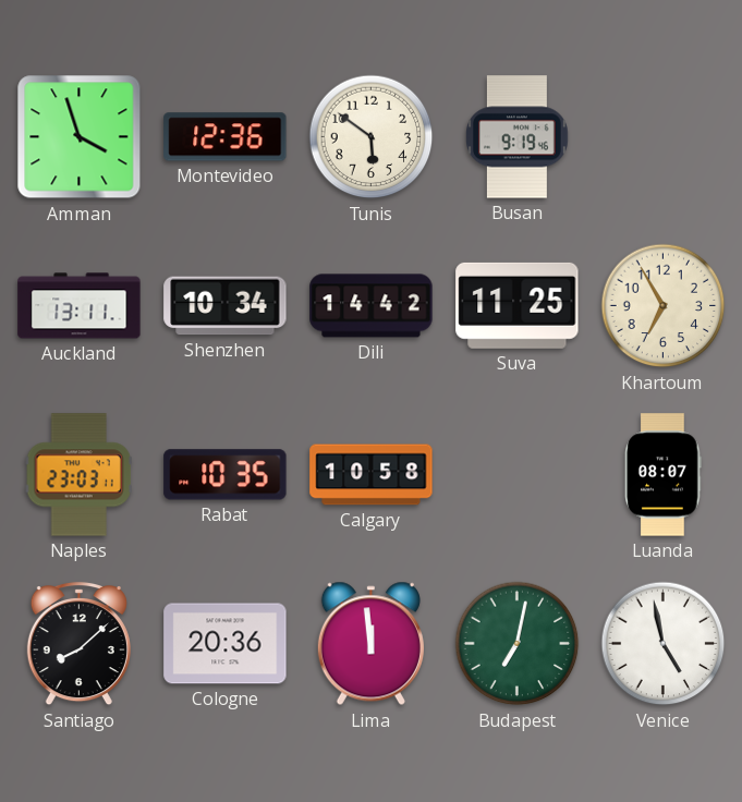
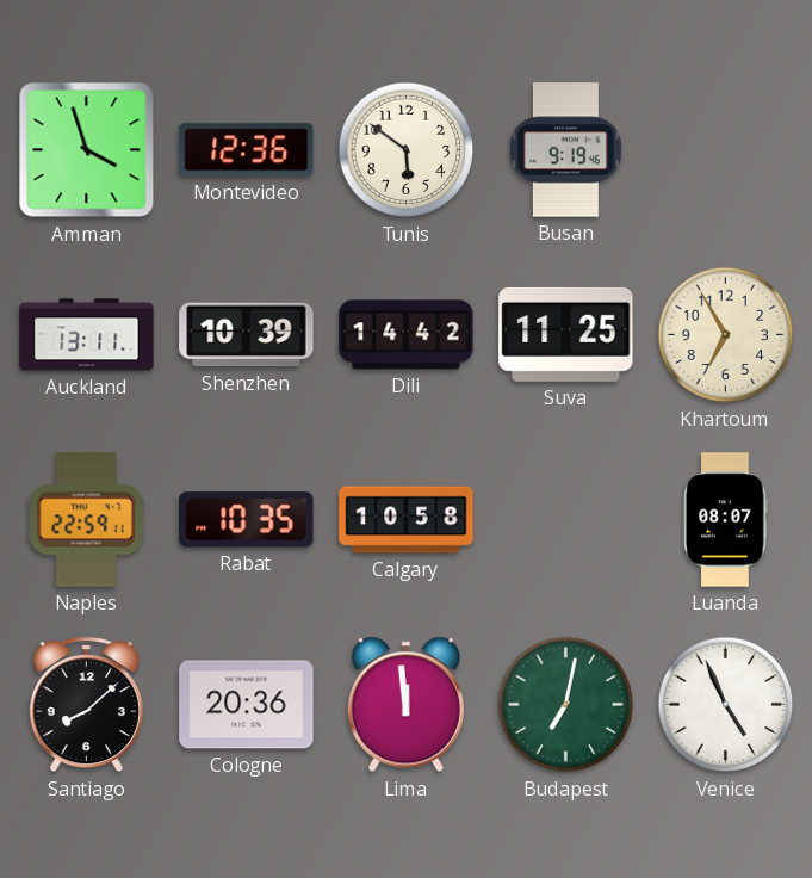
Shenzhen: 10:34 -> 10:39 (247, 335)
Naples: 23:03 -> 22:59 (86, 520)
Venice: 4:58 -> 4:56 (726, 705)
